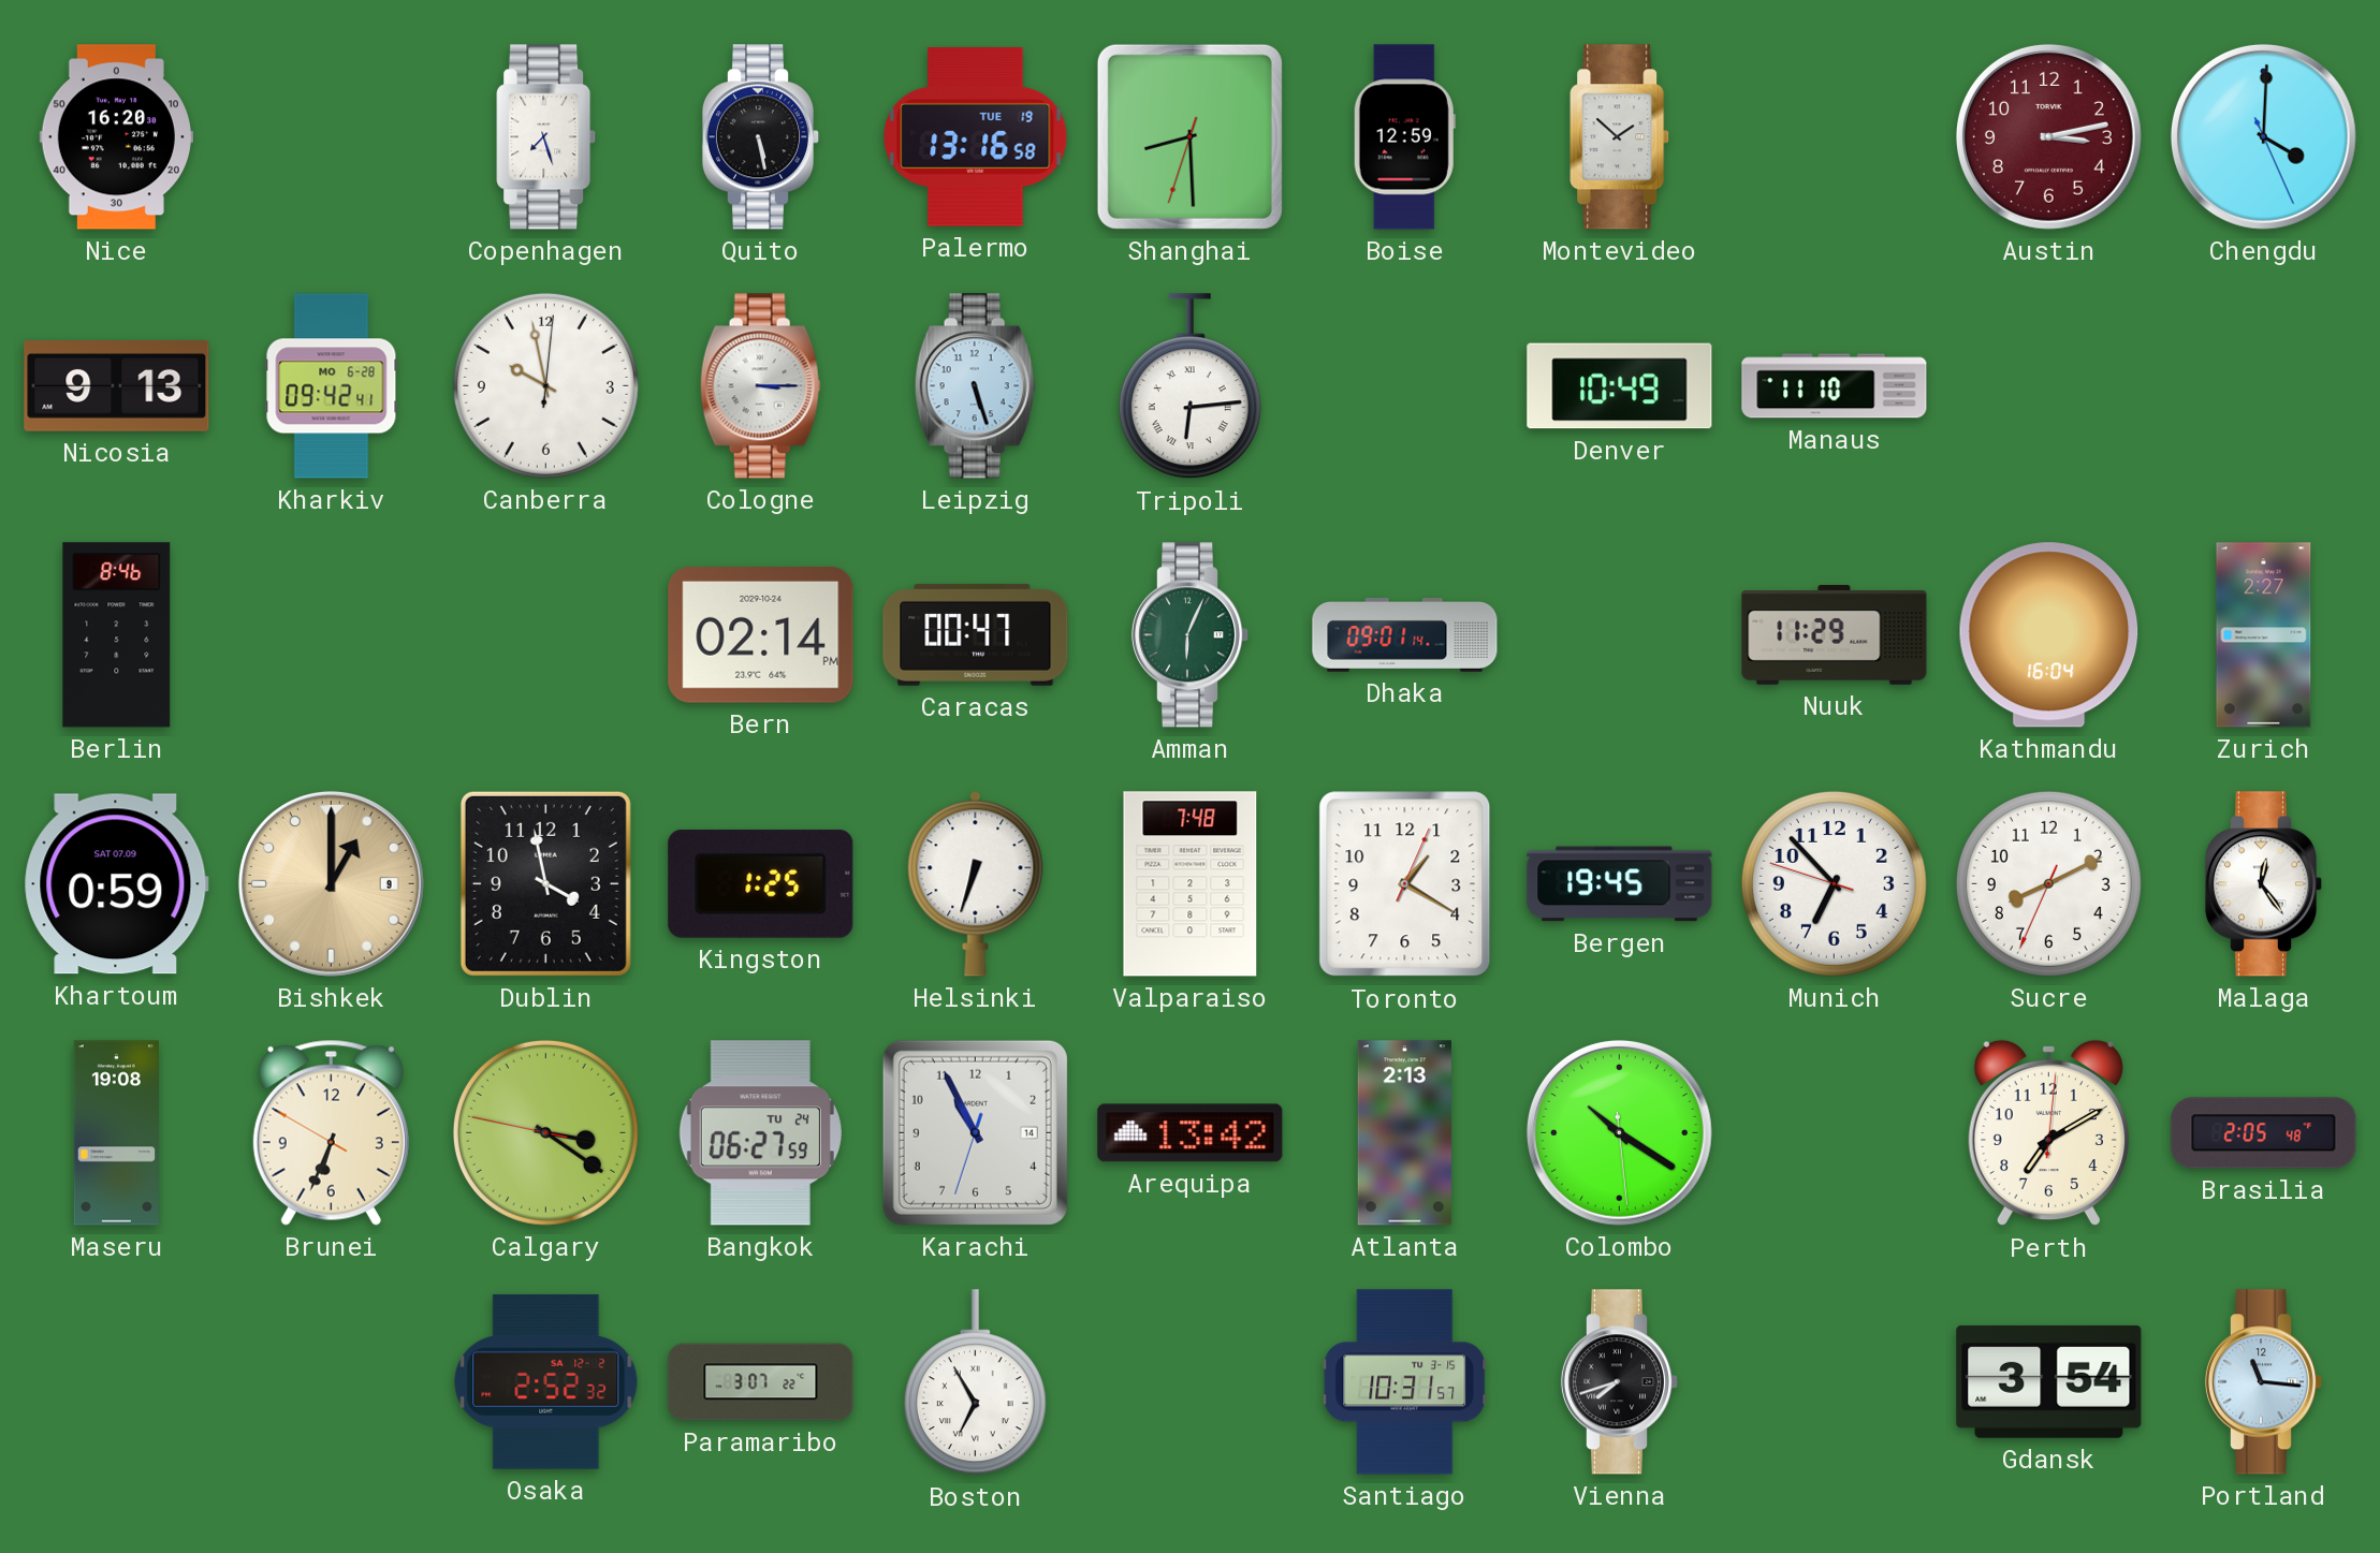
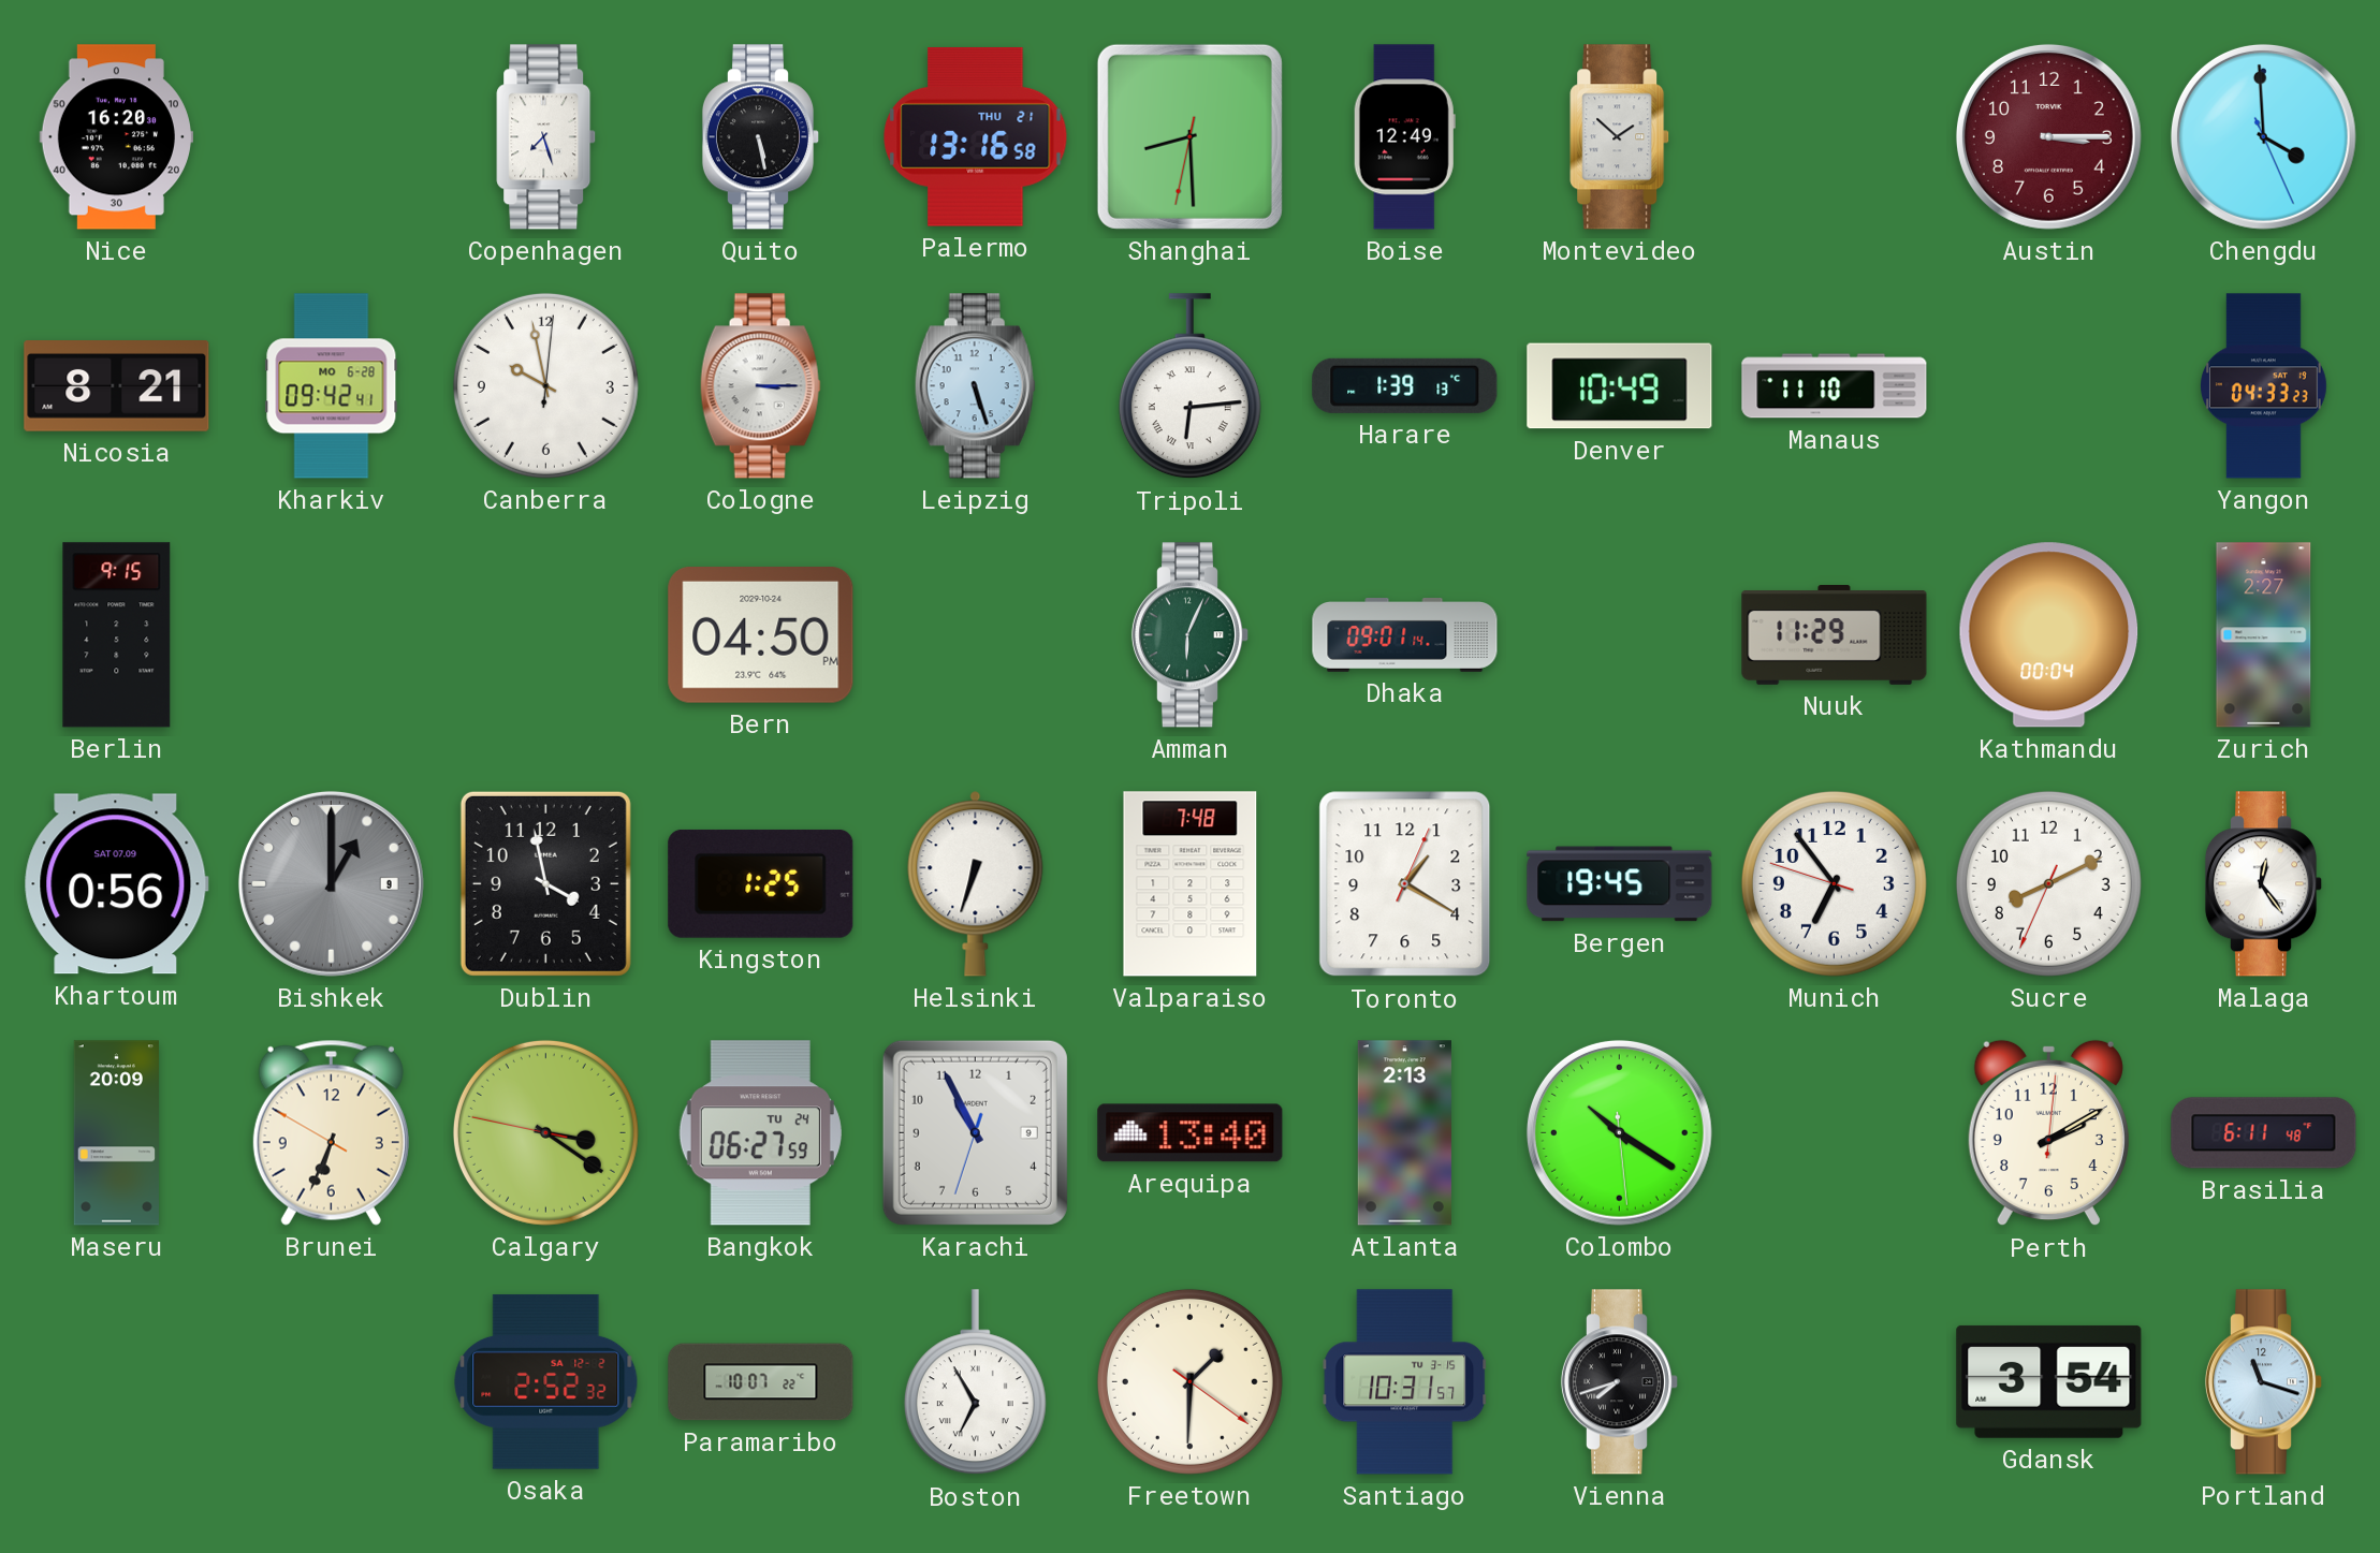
Palermo date: TUE 19 -> THU 21 (976, 136)
Shanghai: 8:29:33 -> 8:29:32 (1189, 136)
Boise: 12:59 -> 12:49 (1404, 137)
Austin: 3:13 -> 3:15 (2048, 136)
Chengdu: 4:00 -> 3:59 (2263, 136)
Nicosia: 9:13 -> 8:21 (117, 386)
Harare: none -> 1:39 (1405, 385)
Yangon: none -> 04:33 (2264, 386)
Berlin: 8:46 -> 9:15 (117, 635)
Bern: 02:14 -> 04:50 (761, 635)
Caracas: 00:47 -> none (976, 634)
Kathmandu: 16:04 -> 00:04 (2049, 635)
Khartoum: 0:59 -> 0:56 (116, 884)
Bishkek dial: champagne -> grey (331, 883)
Munich: 6:52 -> 6:53 (1834, 883)
Maseru: 19:08 -> 20:09 (116, 1133)
Karachi date: 14 -> 9 (975, 1132)
Arequipa: 13:42 -> 13:40 (1191, 1133)
Perth: 7:10 -> 2:10 (2048, 1133)
Brasilia: 2:05 -> 6:11 (2264, 1133)
Paramaribo: 3:07 -> 10:07 (761, 1382)
Freetown: none -> 1:30 (1189, 1381)
Portland: 11:16 -> 11:18 (2264, 1382)
